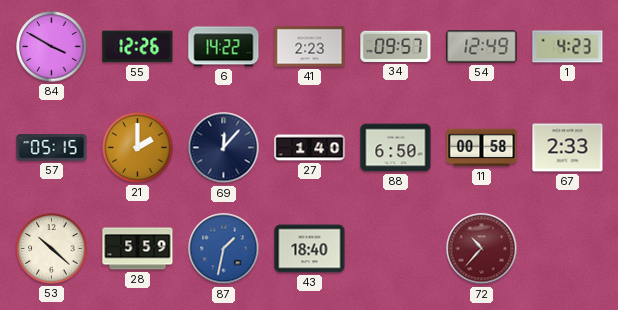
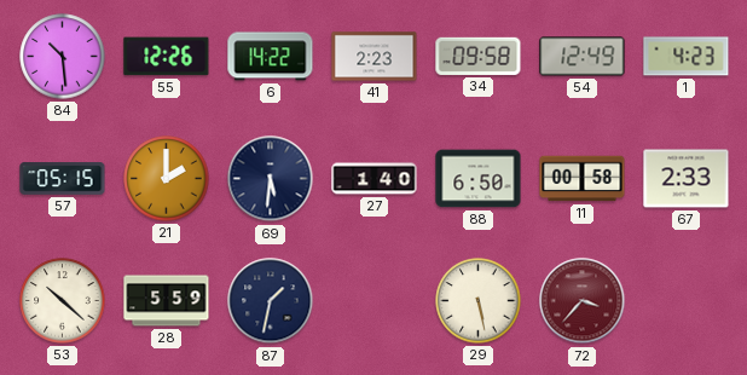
84: 3:50 -> 10:29 (63, 57)
34: 09:57 -> 09:58 (479, 56)
69: 12:07 -> 5:31 (271, 179)
87 dial: blue -> navy (271, 301)
43: 18:40 -> none (310, 249)
29: none -> 5:28 (479, 301)
72: 10:37 -> 3:37 (583, 301)
